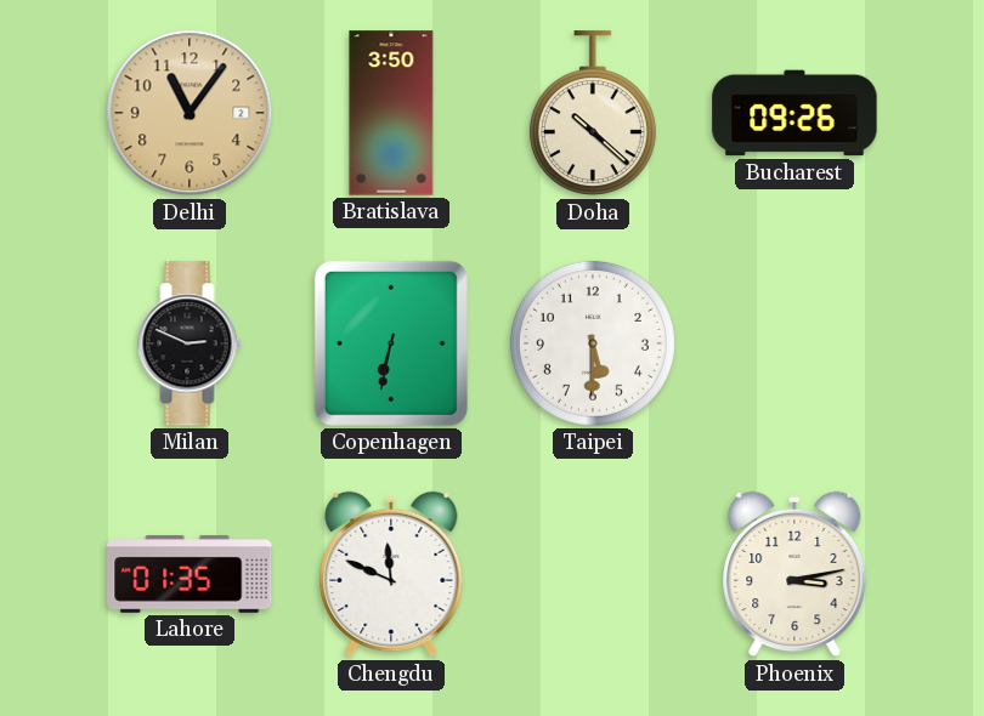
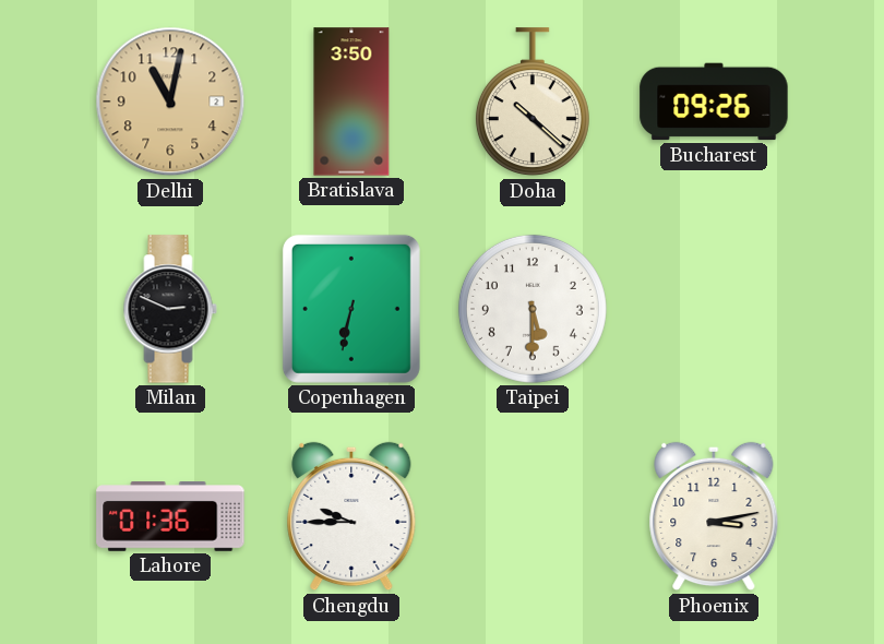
Delhi: 11:06 -> 11:02 (170, 102)
Lahore: 01:35 -> 01:36 (170, 517)
Chengdu: 11:49 -> 9:45 (351, 516)
